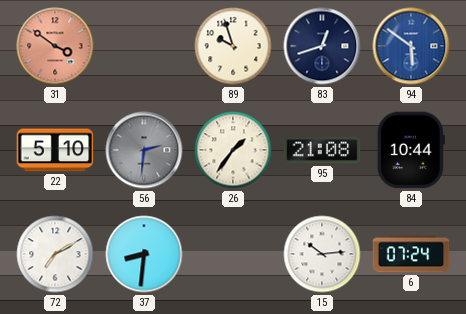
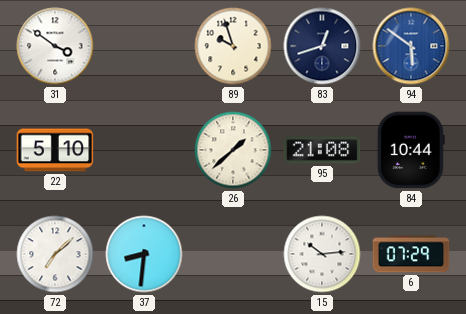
31 dial: salmon -> white (55, 46)
56: 2:31 -> none (144, 150)
26: 1:36 -> 1:38 (233, 150)
72: 7:10 -> 7:08 (55, 254)
6: 07:24 -> 07:29 (411, 254)
